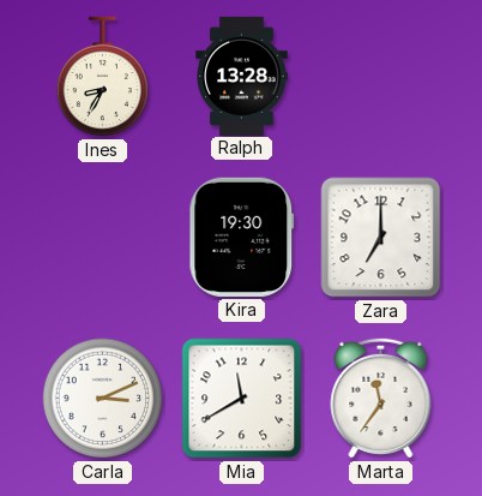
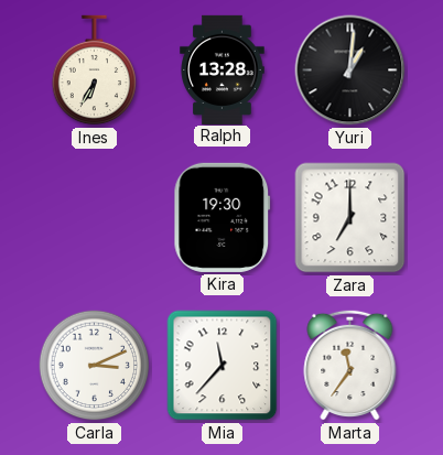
Ines: 8:35 -> 6:35 (95, 71)
Yuri: none -> 1:01 (350, 71)
Mia: 11:40 -> 11:37 (223, 366)
